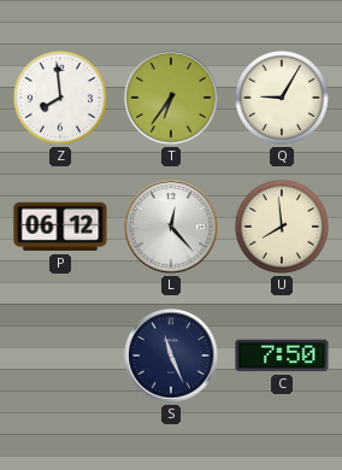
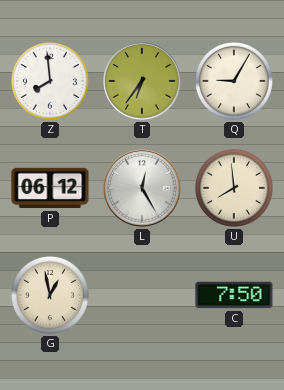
L: 12:23 -> 12:25 (142, 188)
G: none -> 12:58 (50, 295)
S: 11:26 -> none (171, 356)
